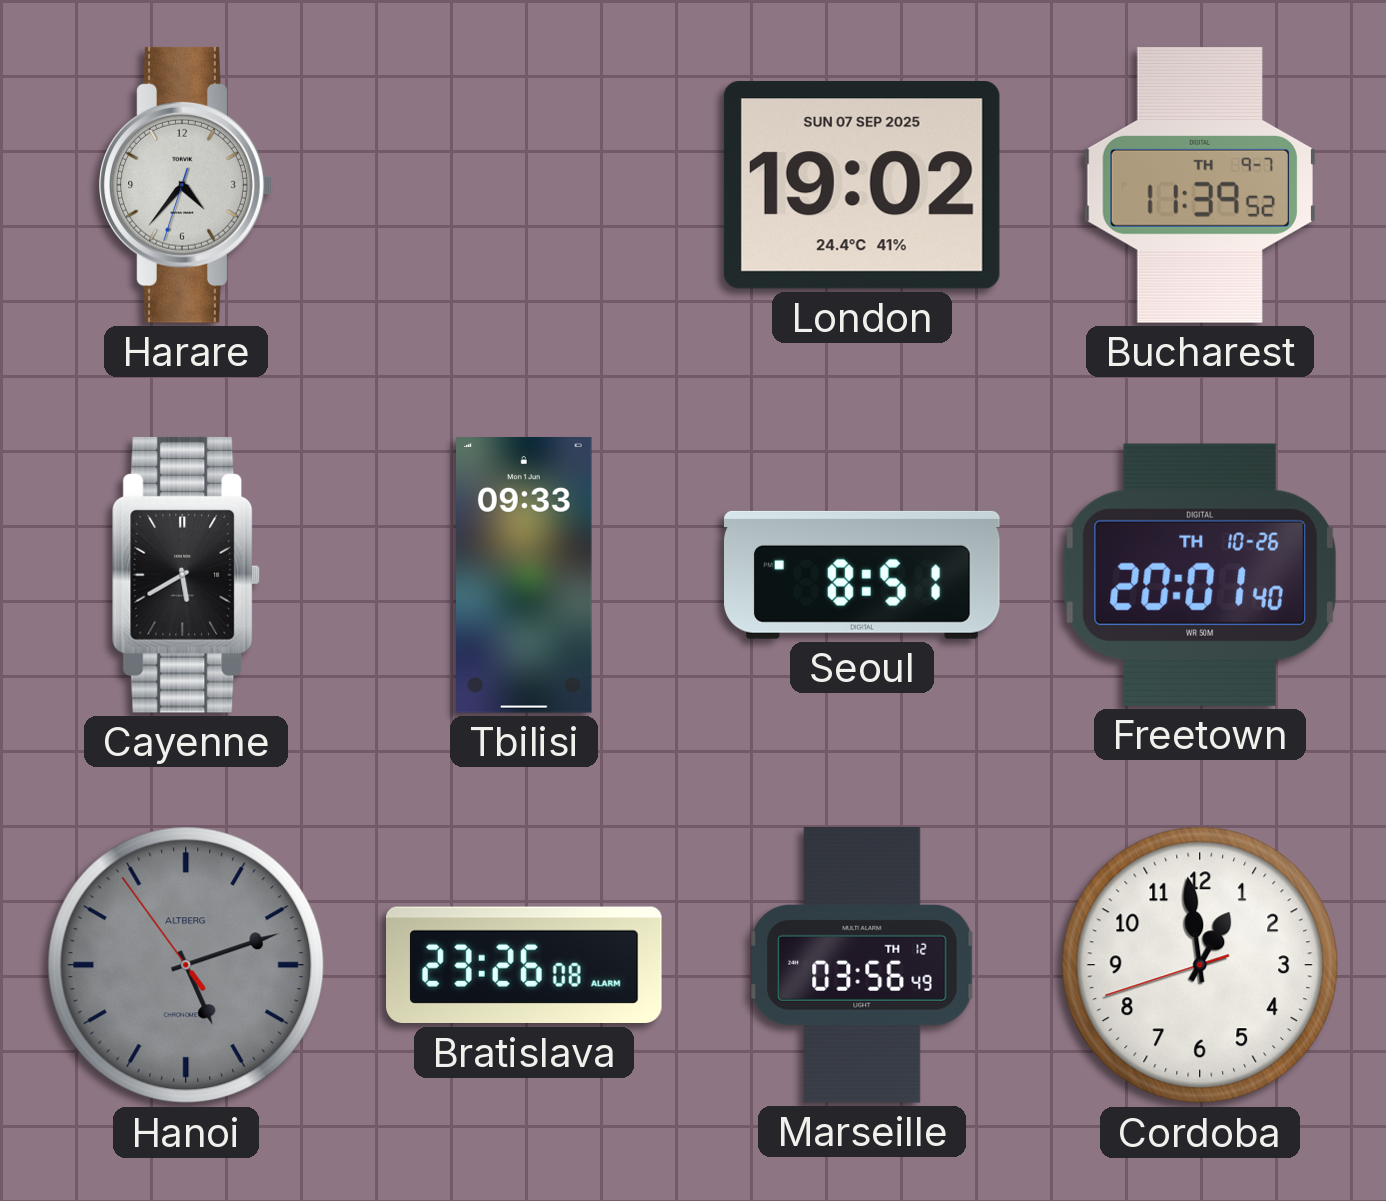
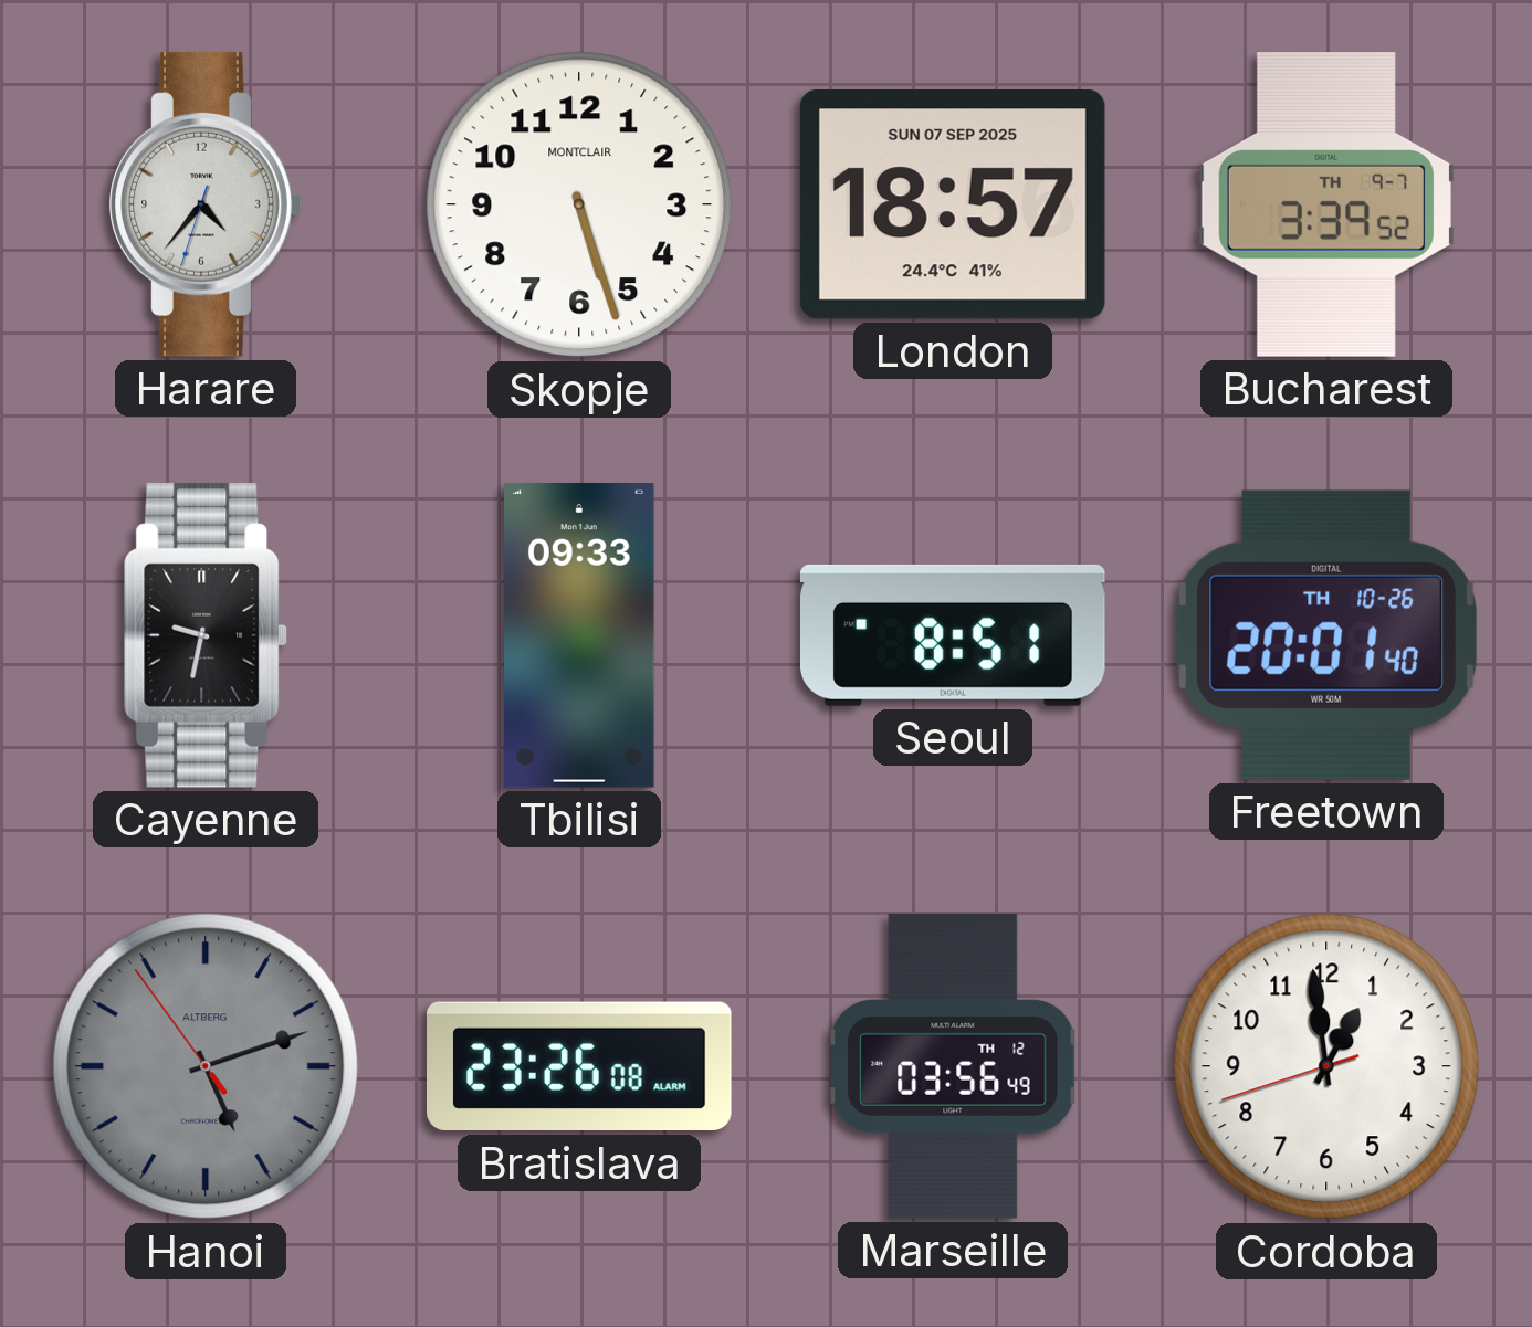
Skopje: none -> 5:27 (579, 204)
London: 19:02 -> 18:57 (953, 204)
Bucharest: 11:39 -> 3:39 (1326, 206)
Cayenne: 5:40 -> 9:32 (206, 635)
